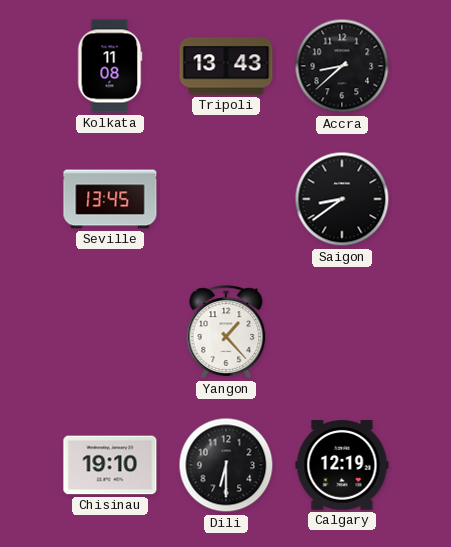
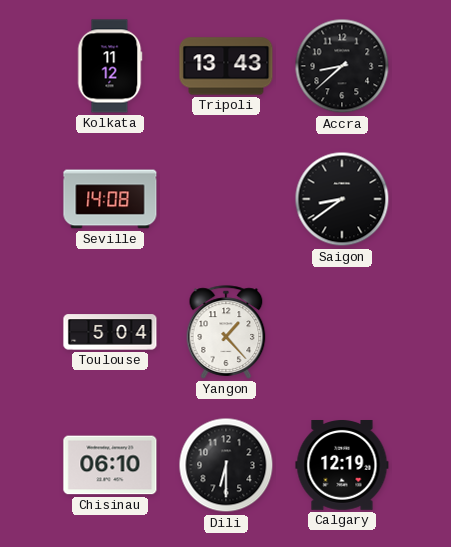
Kolkata: 11:08 -> 11:12 (110, 66)
Seville: 13:45 -> 14:08 (110, 199)
Toulouse: none -> 5:04 (110, 332)
Chisinau: 19:10 -> 06:10 (110, 465)
